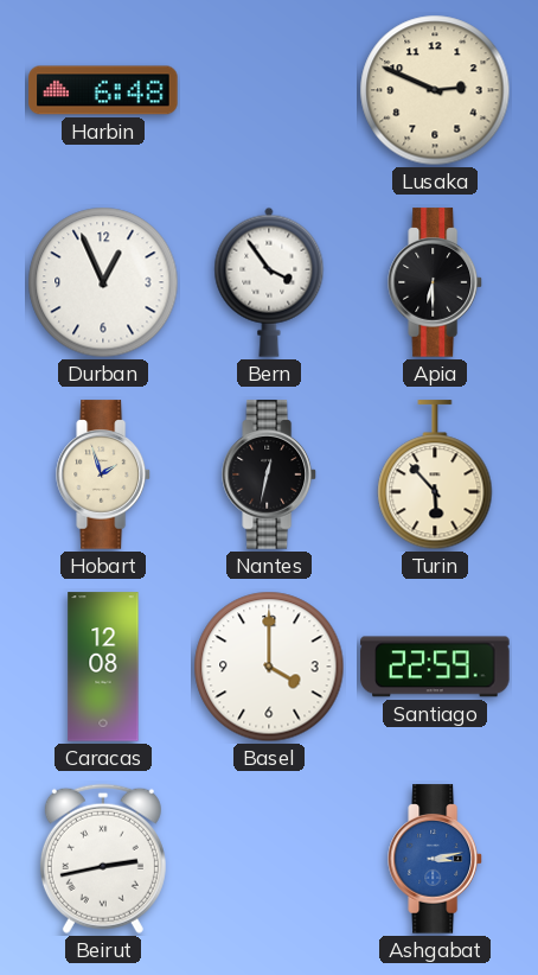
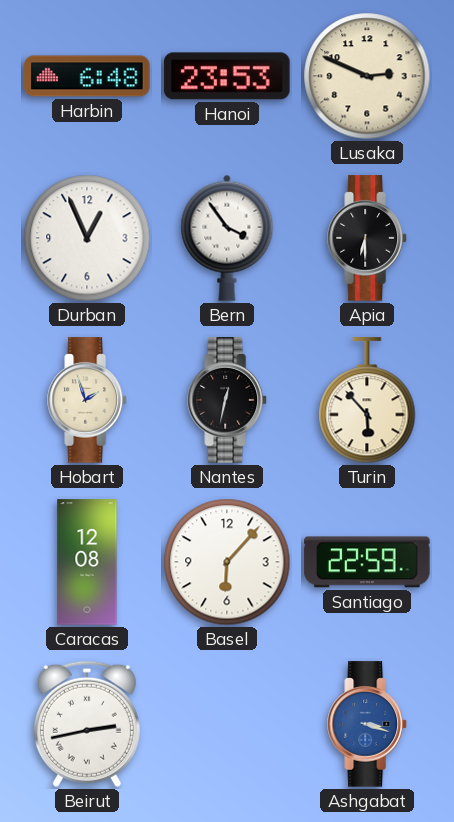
Hanoi: none -> 23:53 (227, 76)
Basel: 4:00 -> 6:07 (227, 562)
Ashgabat: 3:13 -> 3:18 (367, 724)
